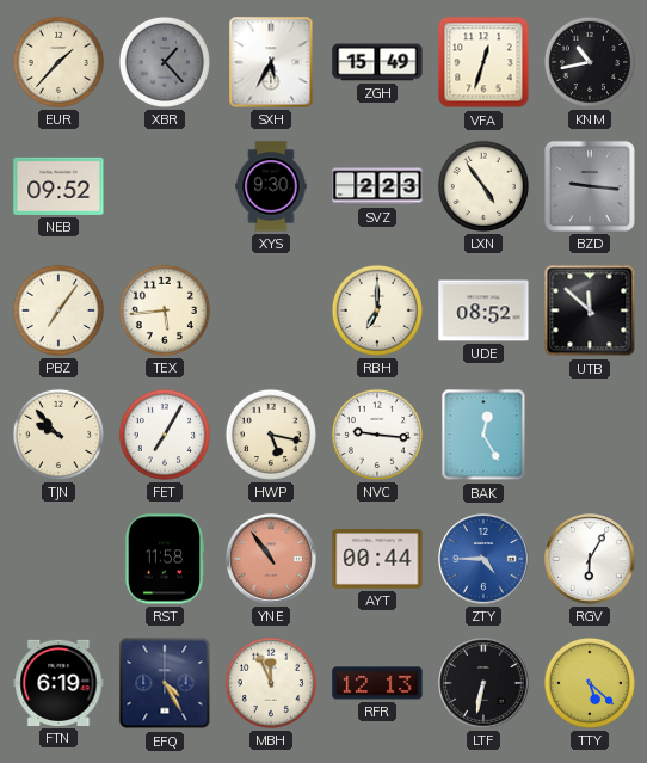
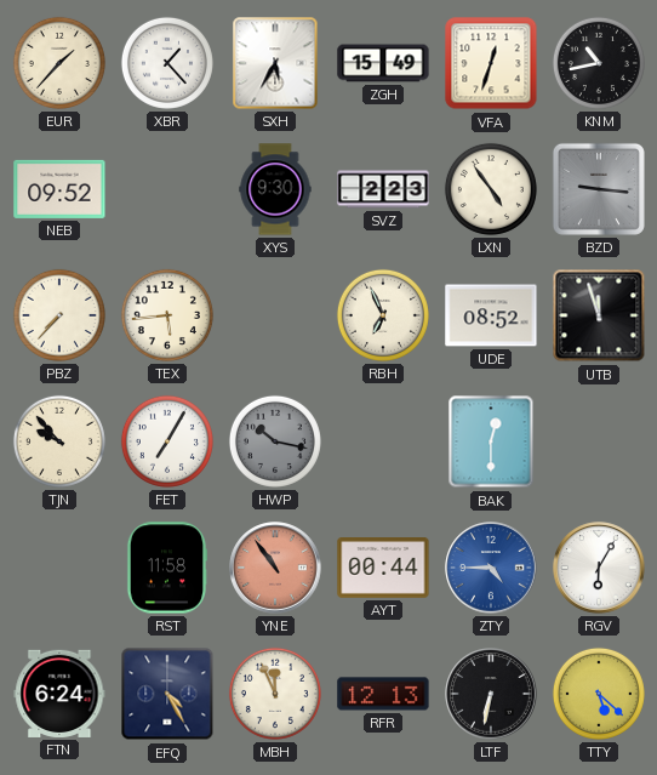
XBR dial: grey -> white (167, 63)
PBZ: 7:06 -> 7:37 (59, 315)
RBH: 7:00 -> 6:56 (383, 315)
UTB: 11:52 -> 11:57 (599, 315)
HWP: 5:17 -> 10:17 (275, 441)
HWP dial: cream -> grey (275, 441)
NVC: 9:16 -> none (377, 435)
BAK: 12:25 -> 12:30 (491, 441)
FTN: 6:19 -> 6:24 (59, 694)
